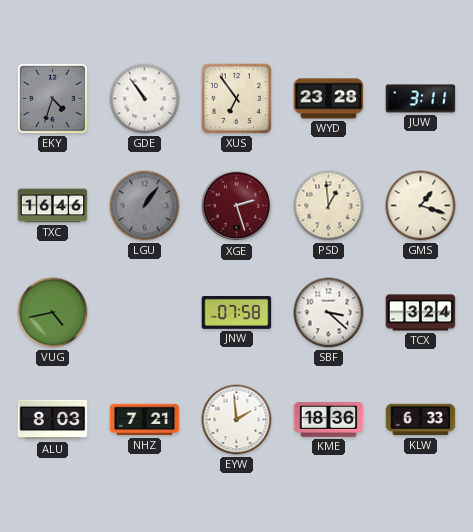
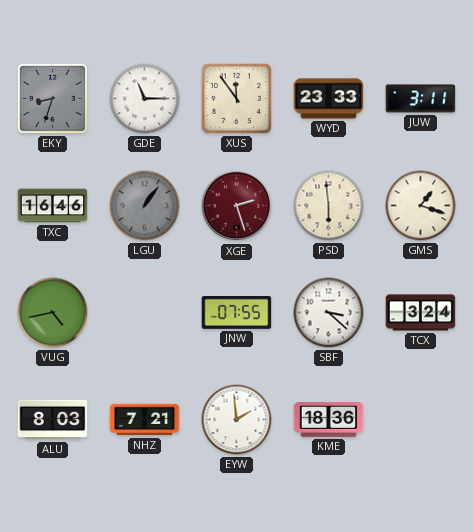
EKY: 4:33 -> 8:33 (52, 98)
GDE: 10:54 -> 11:15 (145, 99)
XUS: 6:54 -> 11:54 (236, 98)
WYD: 23:28 -> 23:33 (329, 99)
PSD: 12:59 -> 5:59 (329, 206)
JNW: 07:58 -> 07:55 (237, 313)
KLW: 6:33 -> none (421, 420)
